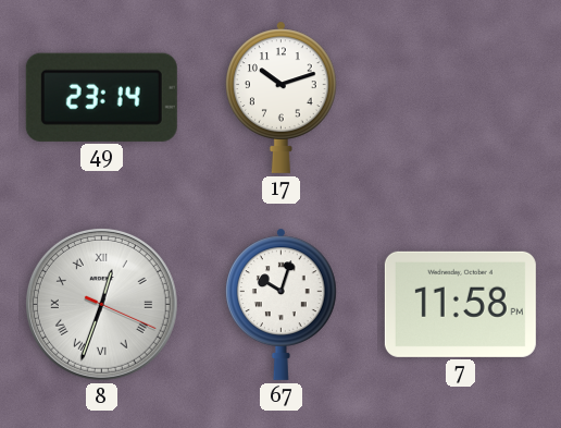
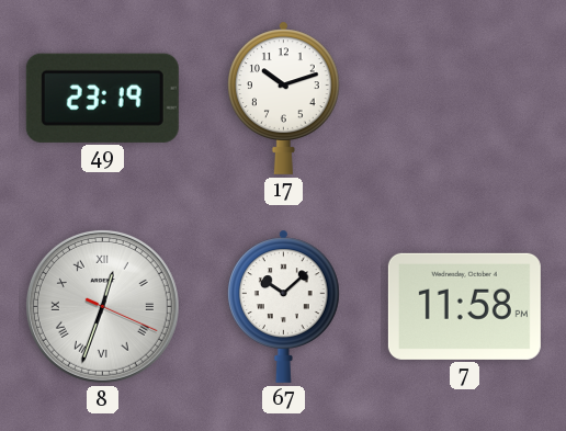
49: 23:14 -> 23:19 (102, 98)
67: 10:03 -> 10:08 (284, 306)
